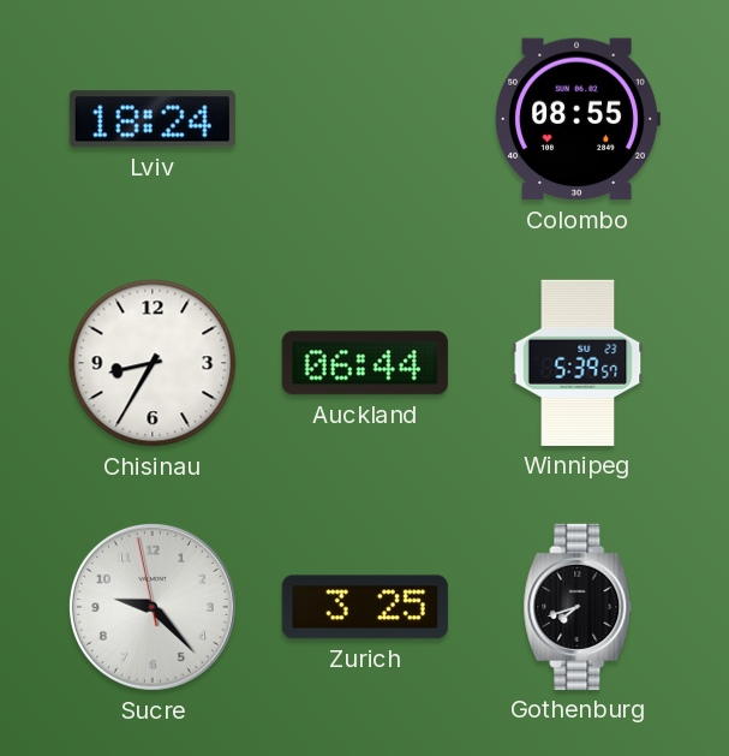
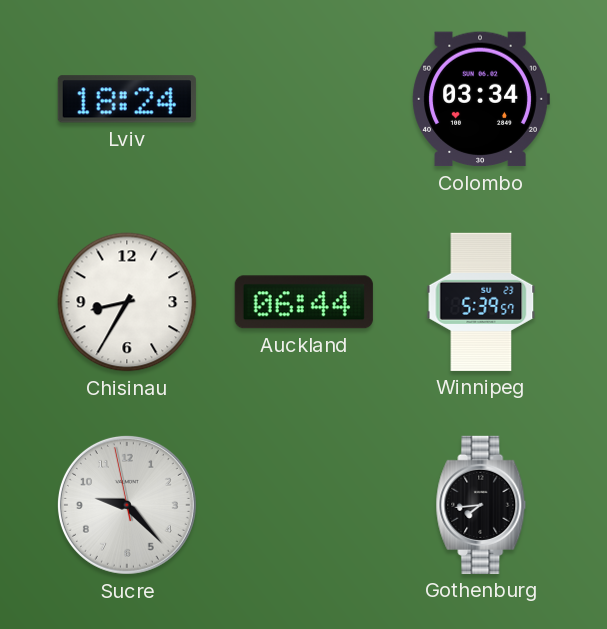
Colombo: 08:55 -> 03:34 (481, 99)
Zurich: 3:25 -> none (365, 607)
Gothenburg: 7:42 -> 7:44 (481, 505)
